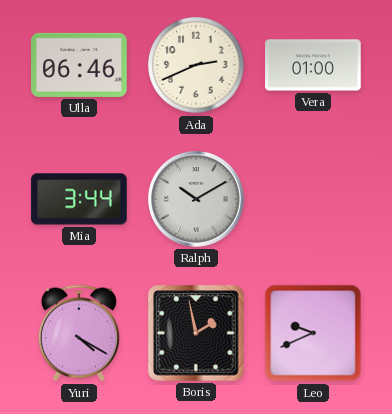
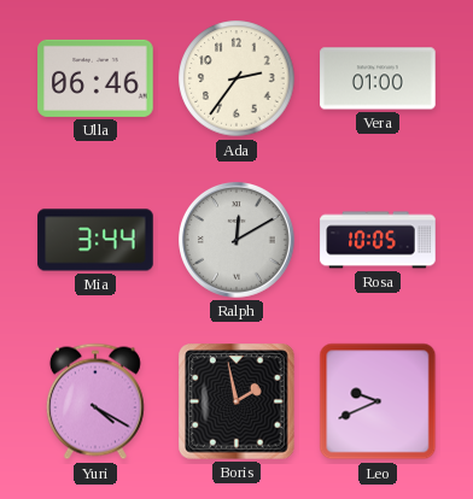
Ada: 2:41 -> 2:36 (237, 78)
Ralph: 10:10 -> 12:10 (238, 241)
Rosa: none -> 10:05 (378, 240)
